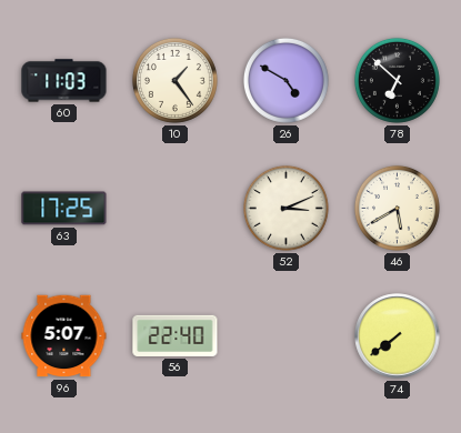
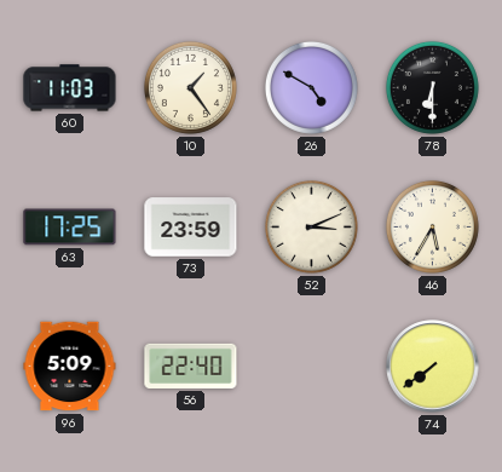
78: 6:52 -> 6:30 (432, 87)
73: none -> 23:59 (191, 228)
46: 5:40 -> 5:35 (432, 226)
96: 5:07 -> 5:09 (70, 367)
